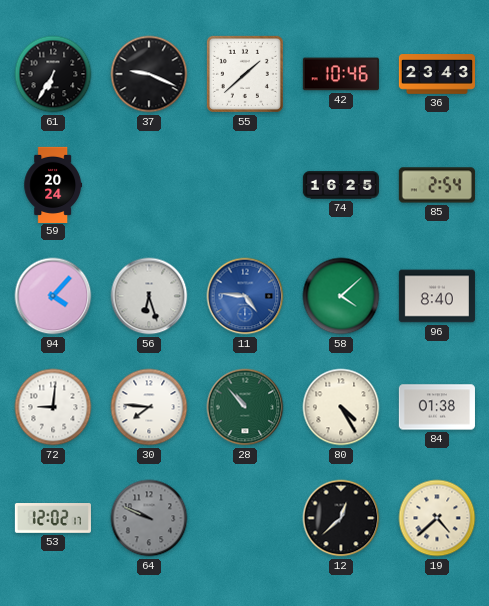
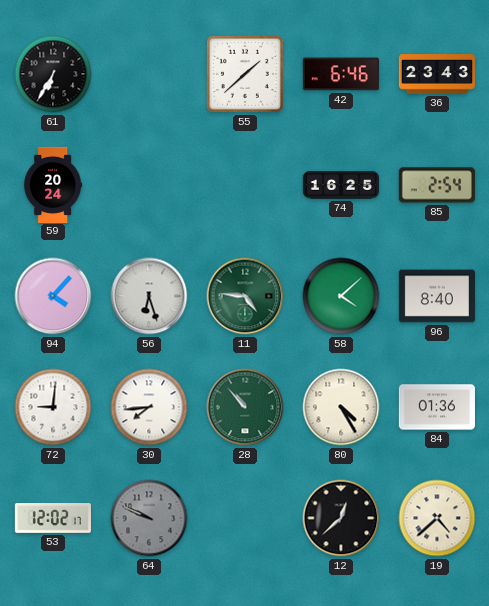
37: 9:19 -> none (149, 74)
42: 10:46 -> 6:46 (341, 74)
11 dial: blue -> green (245, 296)
30: 7:46 -> 7:44 (149, 407)
84: 01:38 -> 01:36 (437, 407)
